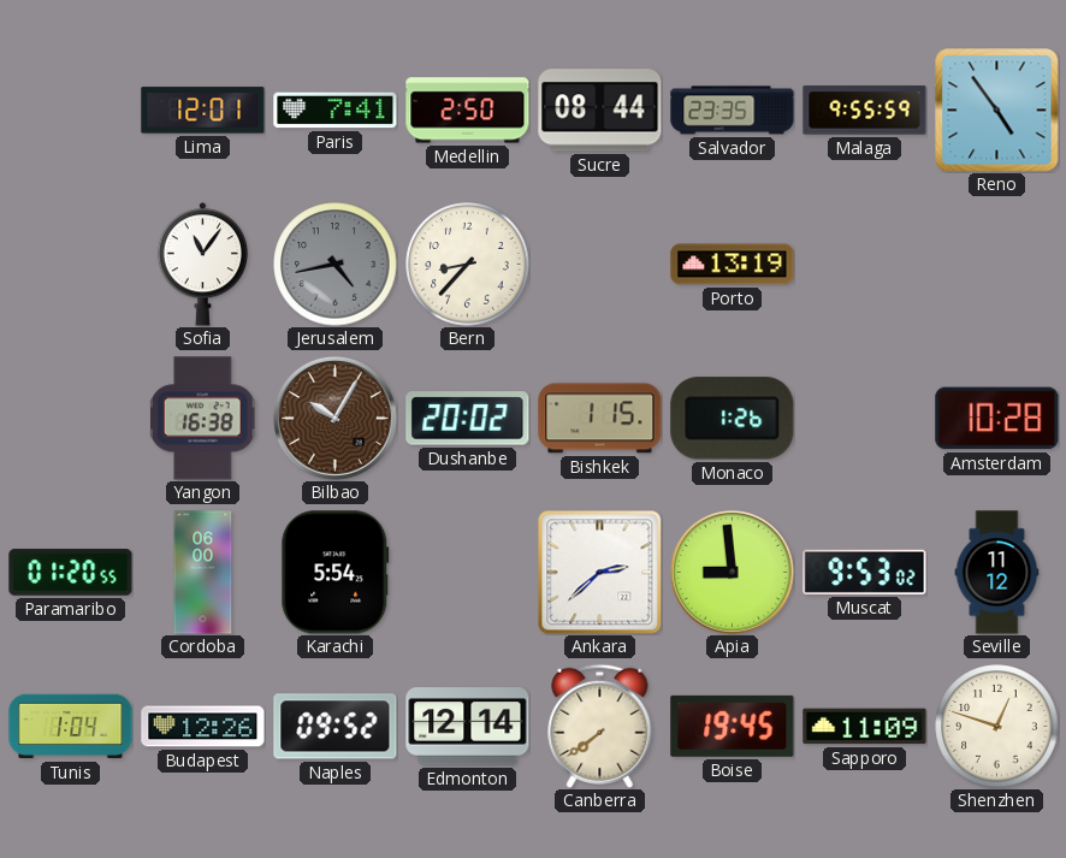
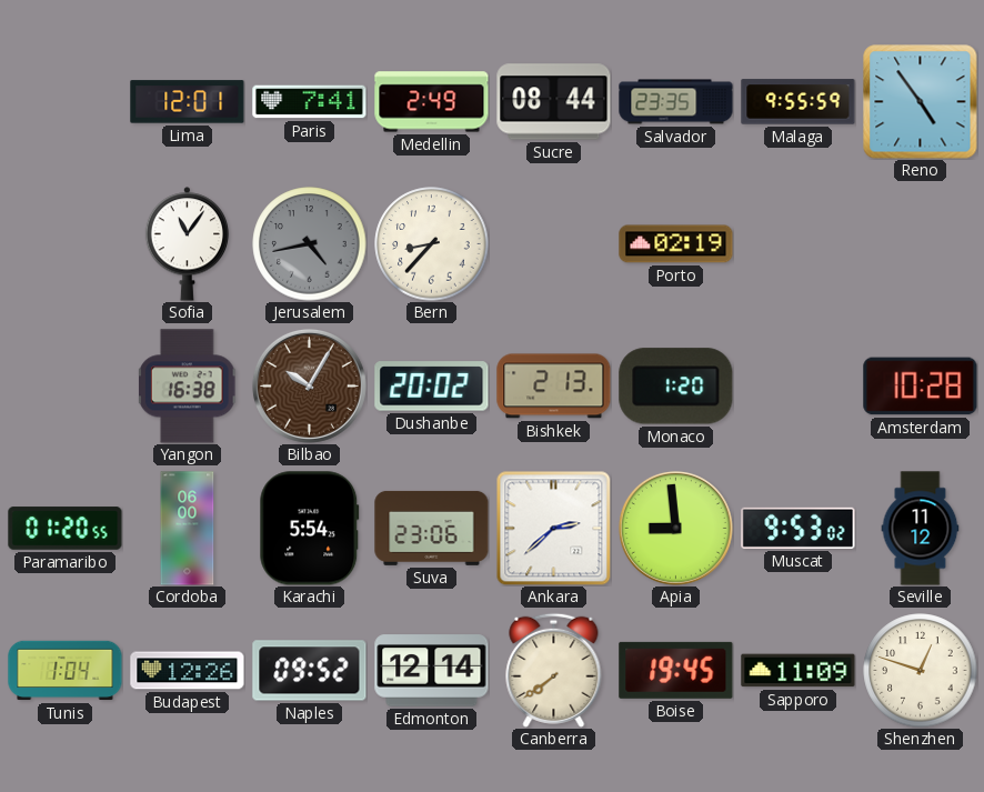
Medellin: 2:50 -> 2:49 (432, 102)
Porto: 13:19 -> 02:19 (676, 244)
Bishkek: 1:15 -> 2:13 (554, 387)
Monaco: 1:26 -> 1:20 (676, 387)
Suva: none -> 23:06 (432, 528)
